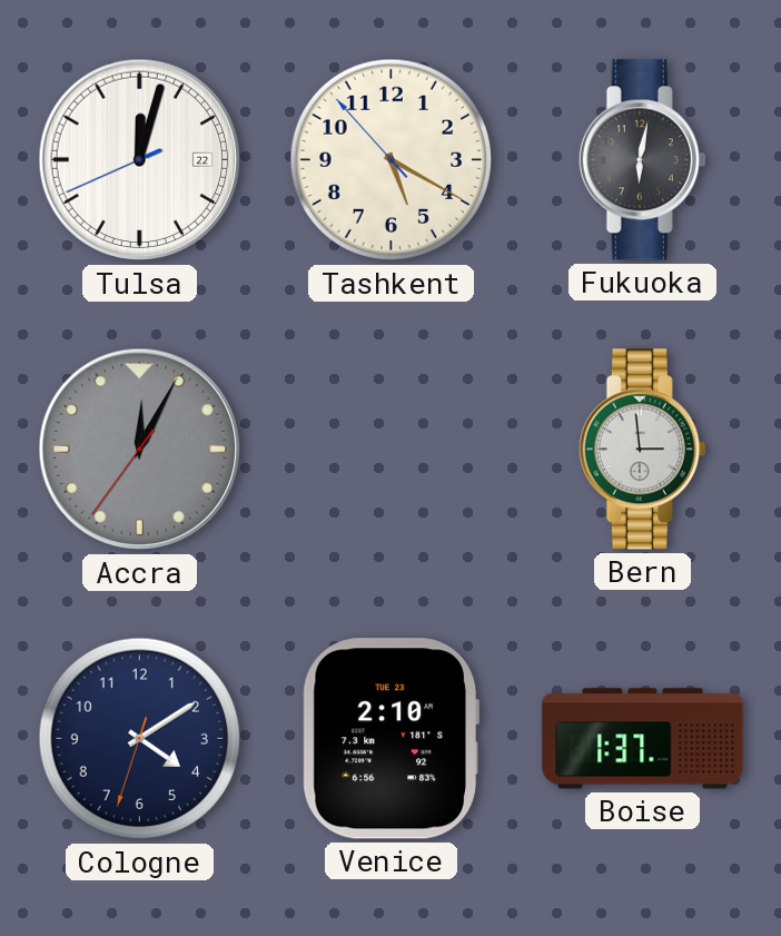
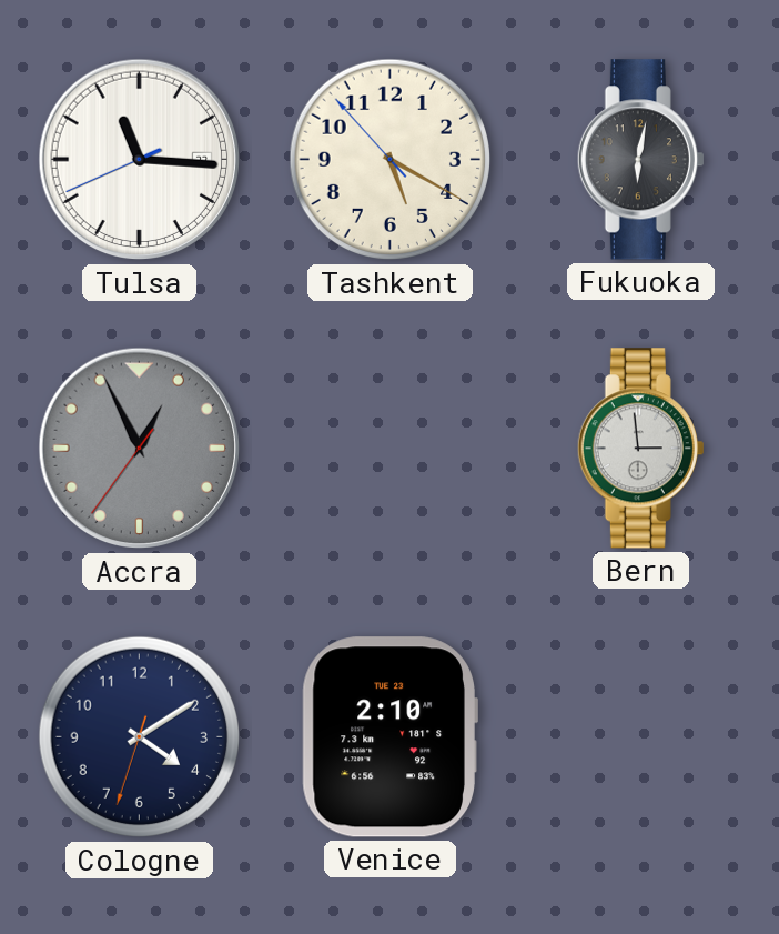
Tulsa: 12:02 -> 11:15 (140, 160)
Accra: 12:04 -> 12:55 (140, 449)
Boise: 1:37 -> none (643, 739)
